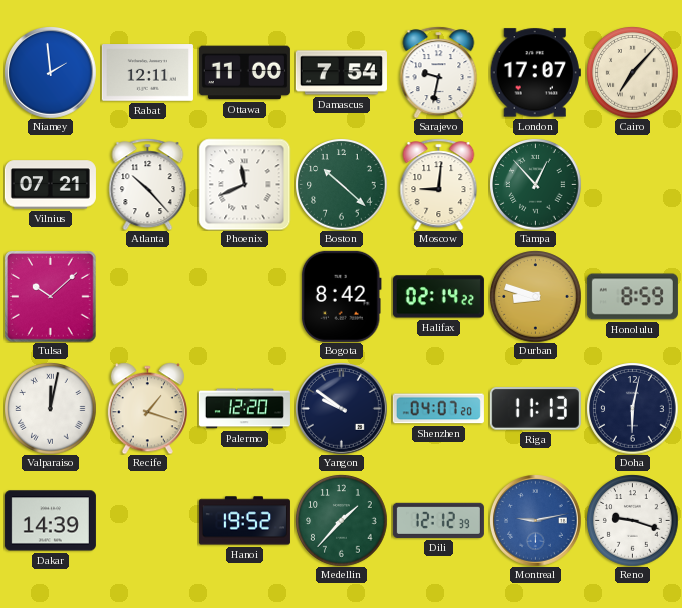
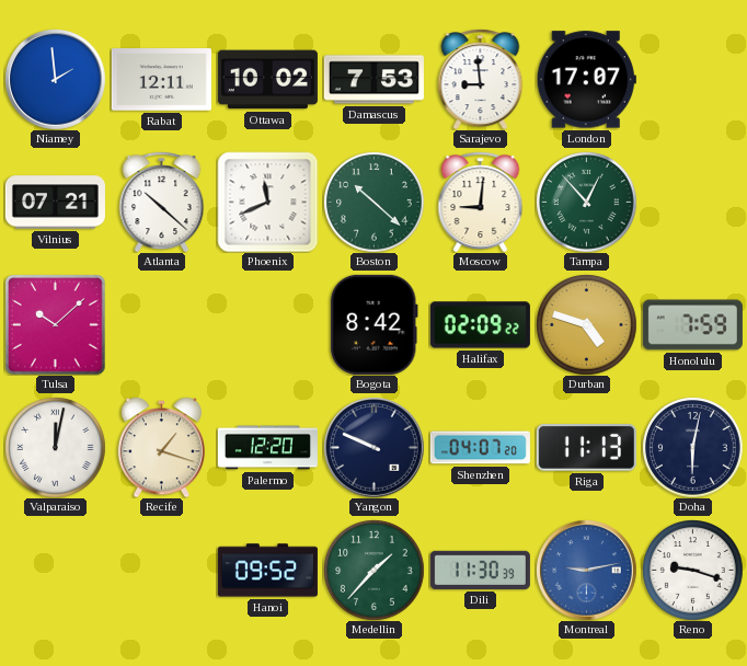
Ottawa: 11:00 -> 10:02 (267, 80)
Damascus: 7:54 -> 7:53 (373, 80)
Sarajevo: 9:32 -> 8:59 (481, 79)
Cairo: 7:07 -> none (632, 72)
Atlanta: 10:23 -> 10:22 (162, 202)
Halifax: 02:14 -> 02:09 (480, 325)
Durban: 8:48 -> 4:48 (586, 324)
Honolulu: 8:59 -> 7:59 (692, 325)
Yangon: 9:51 -> 9:49 (375, 448)
Dakar: 14:39 -> none (50, 521)
Hanoi: 19:52 -> 09:52 (267, 571)
Dili: 12:12 -> 11:30 (480, 570)
